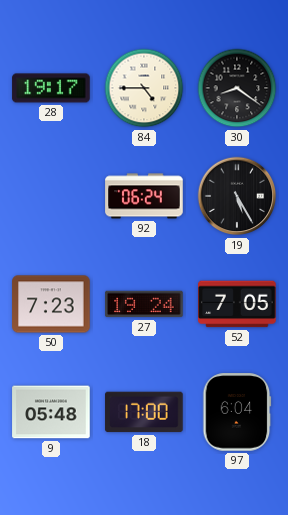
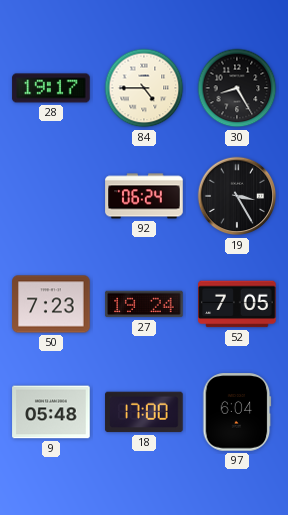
30: 8:21 -> 8:25 (237, 88)
19: 5:25 -> 3:25 (237, 196)
